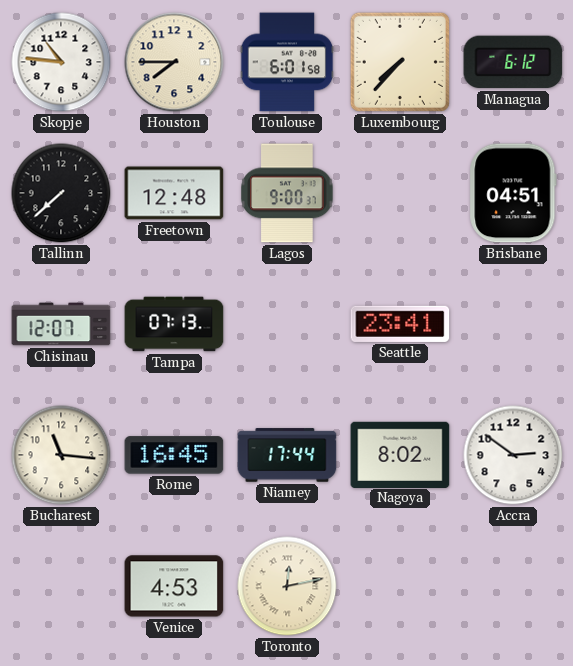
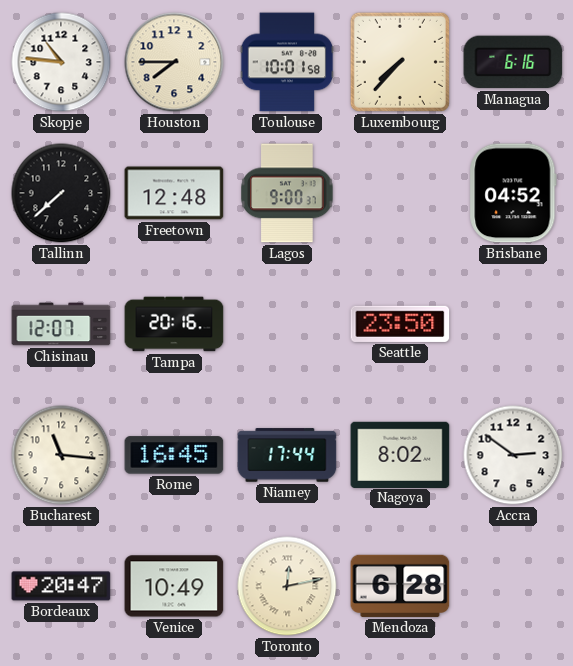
Toulouse: 6:01 -> 10:01 (287, 62)
Managua: 6:12 -> 6:16 (513, 62)
Brisbane: 04:51 -> 04:52 (513, 193)
Tampa: 07:13 -> 20:16 (174, 324)
Seattle: 23:41 -> 23:50 (400, 324)
Bordeaux: none -> 20:47 (61, 586)
Venice: 4:53 -> 10:49 (174, 586)
Mendoza: none -> 6:28 (400, 586)
